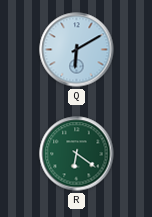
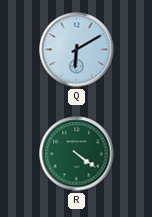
R: 6:21 -> 4:21 (77, 154)
